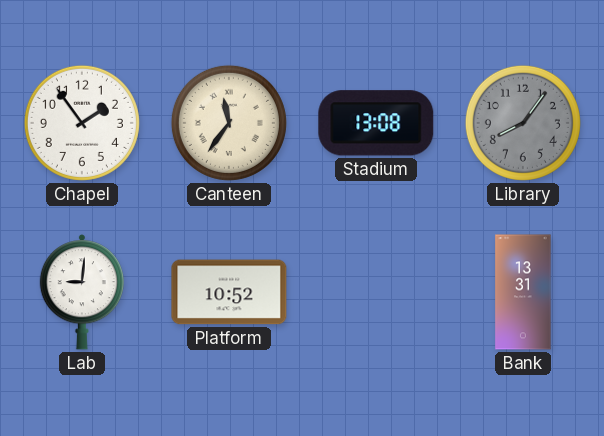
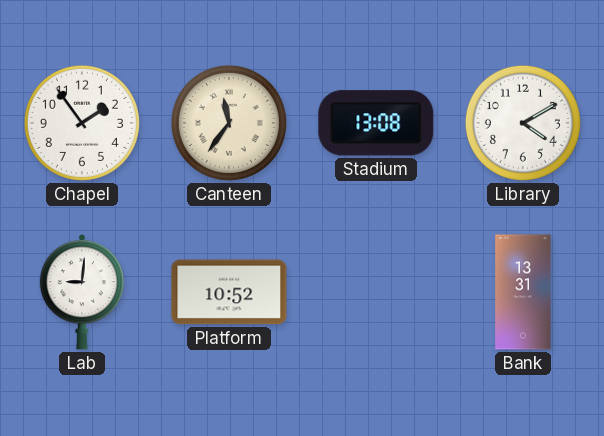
Library: 8:06 -> 4:10 (523, 123)
Library dial: grey -> white (523, 123)
